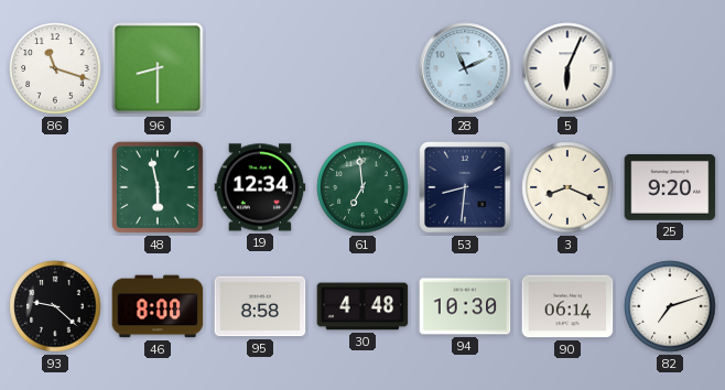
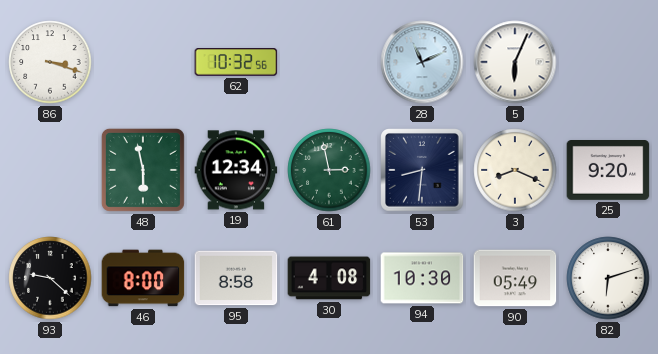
86: 11:18 -> 3:18 (50, 62)
96: 8:30 -> none (158, 68)
62: none -> 10:32 (236, 62)
61: 6:59 -> 2:58 (329, 170)
30: 4:48 -> 4:08 (329, 278)
90: 06:14 -> 05:49 (515, 278)
82: 7:12 -> 6:12 (608, 278)
